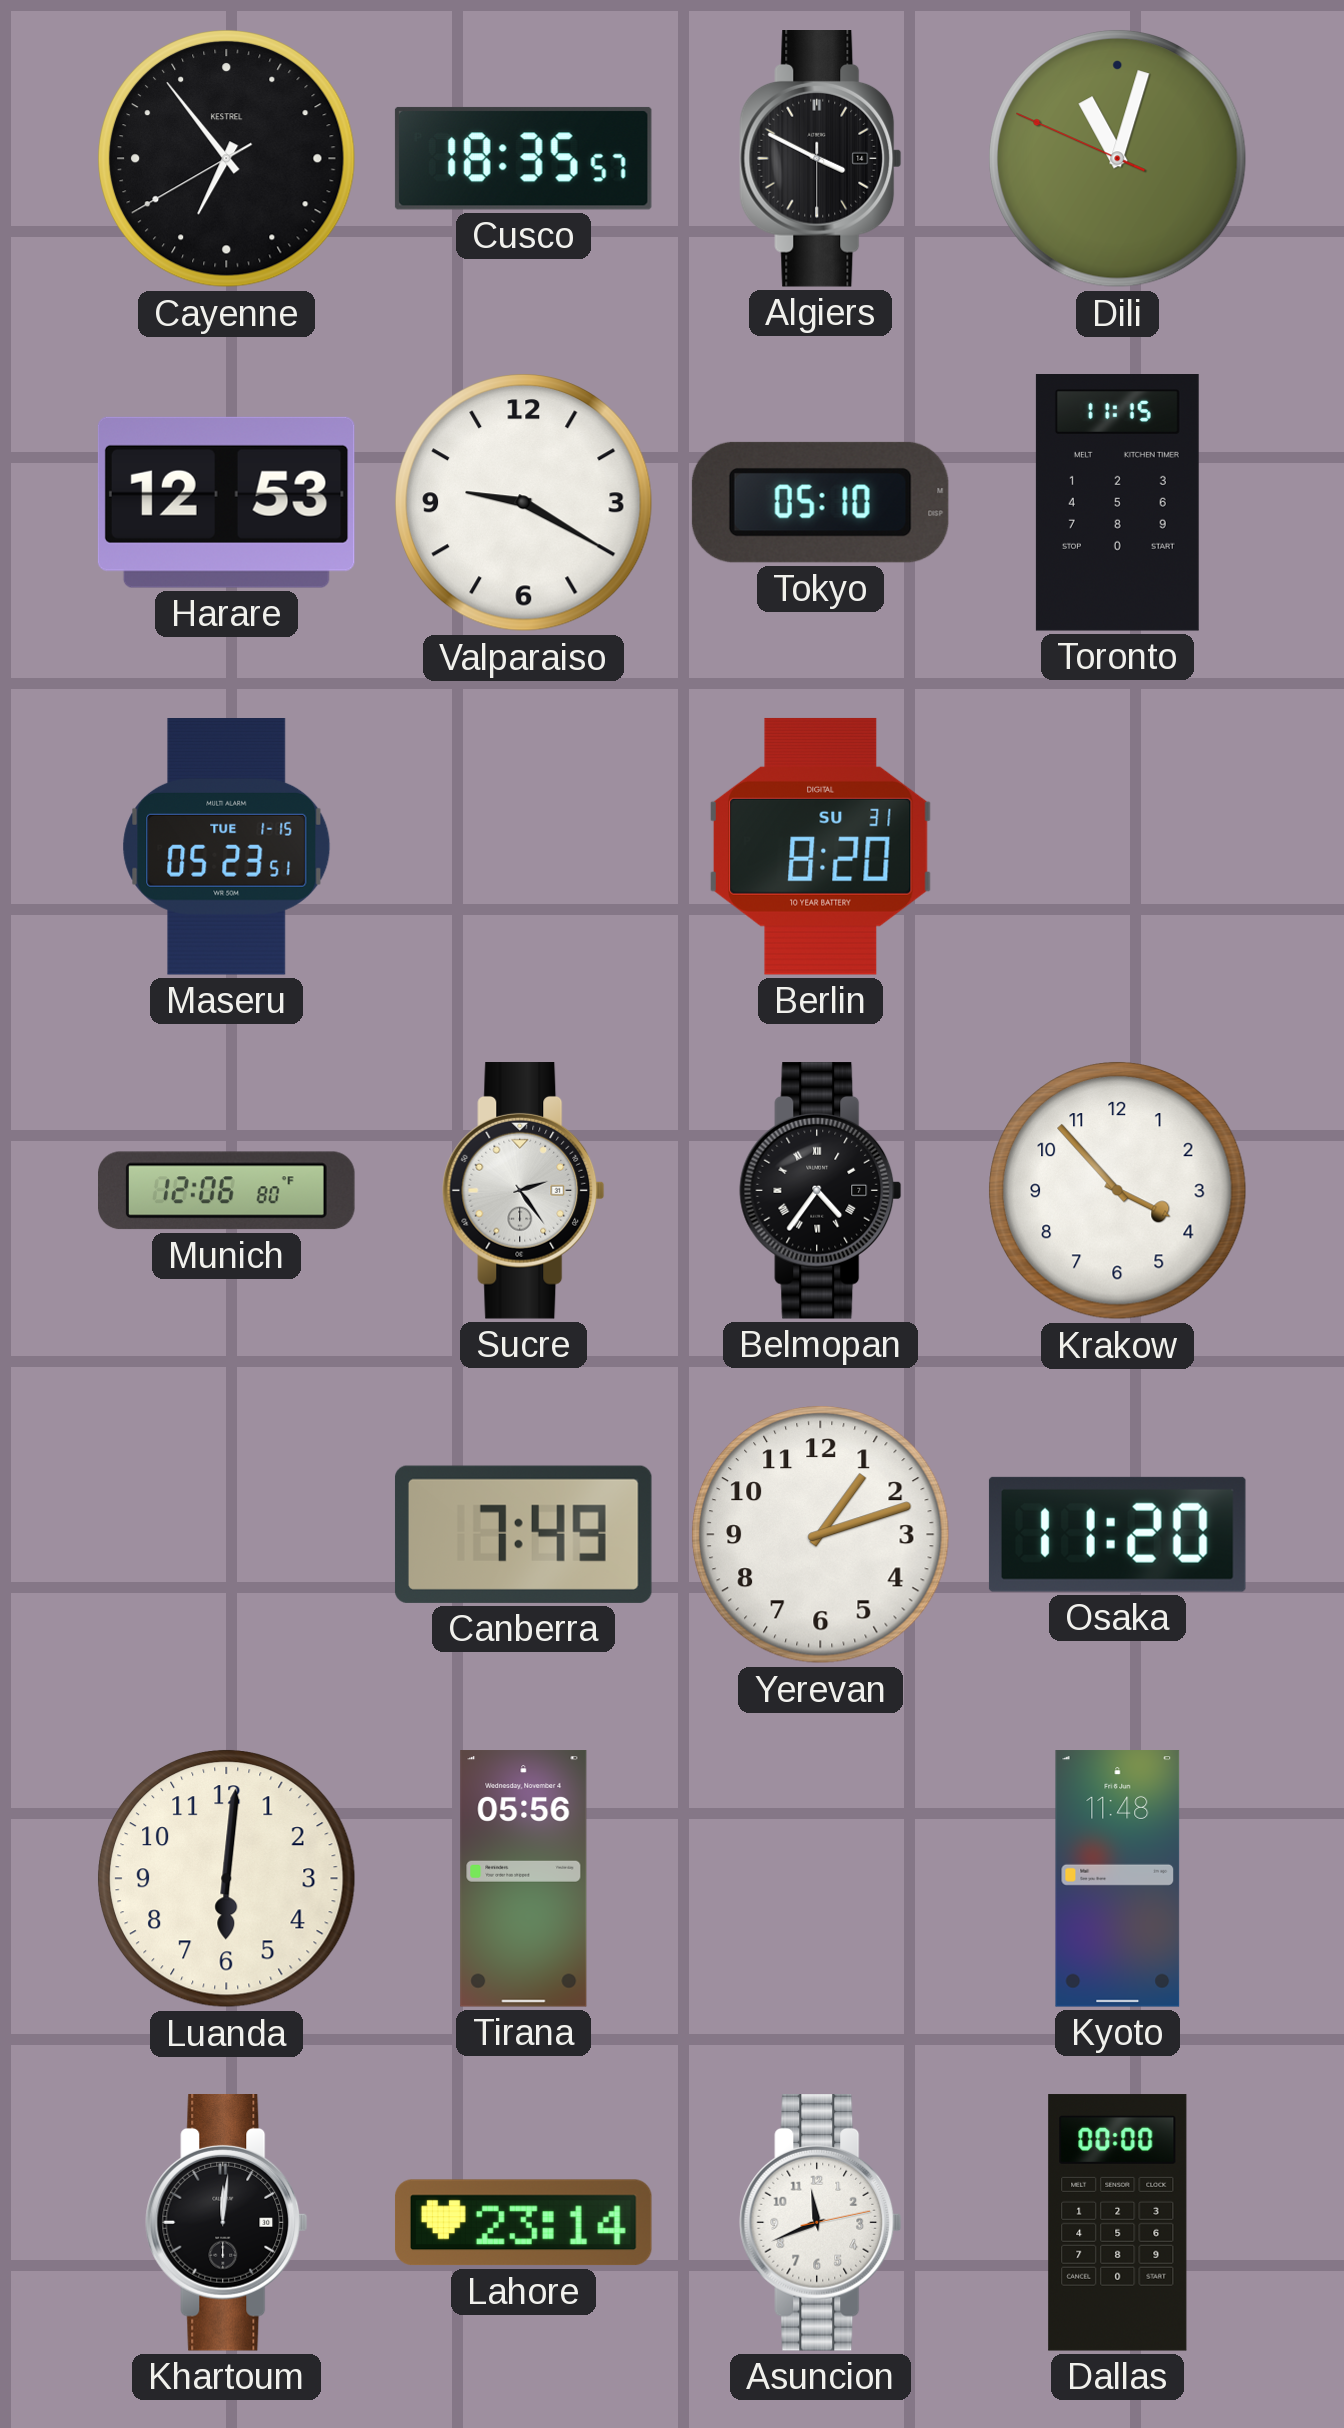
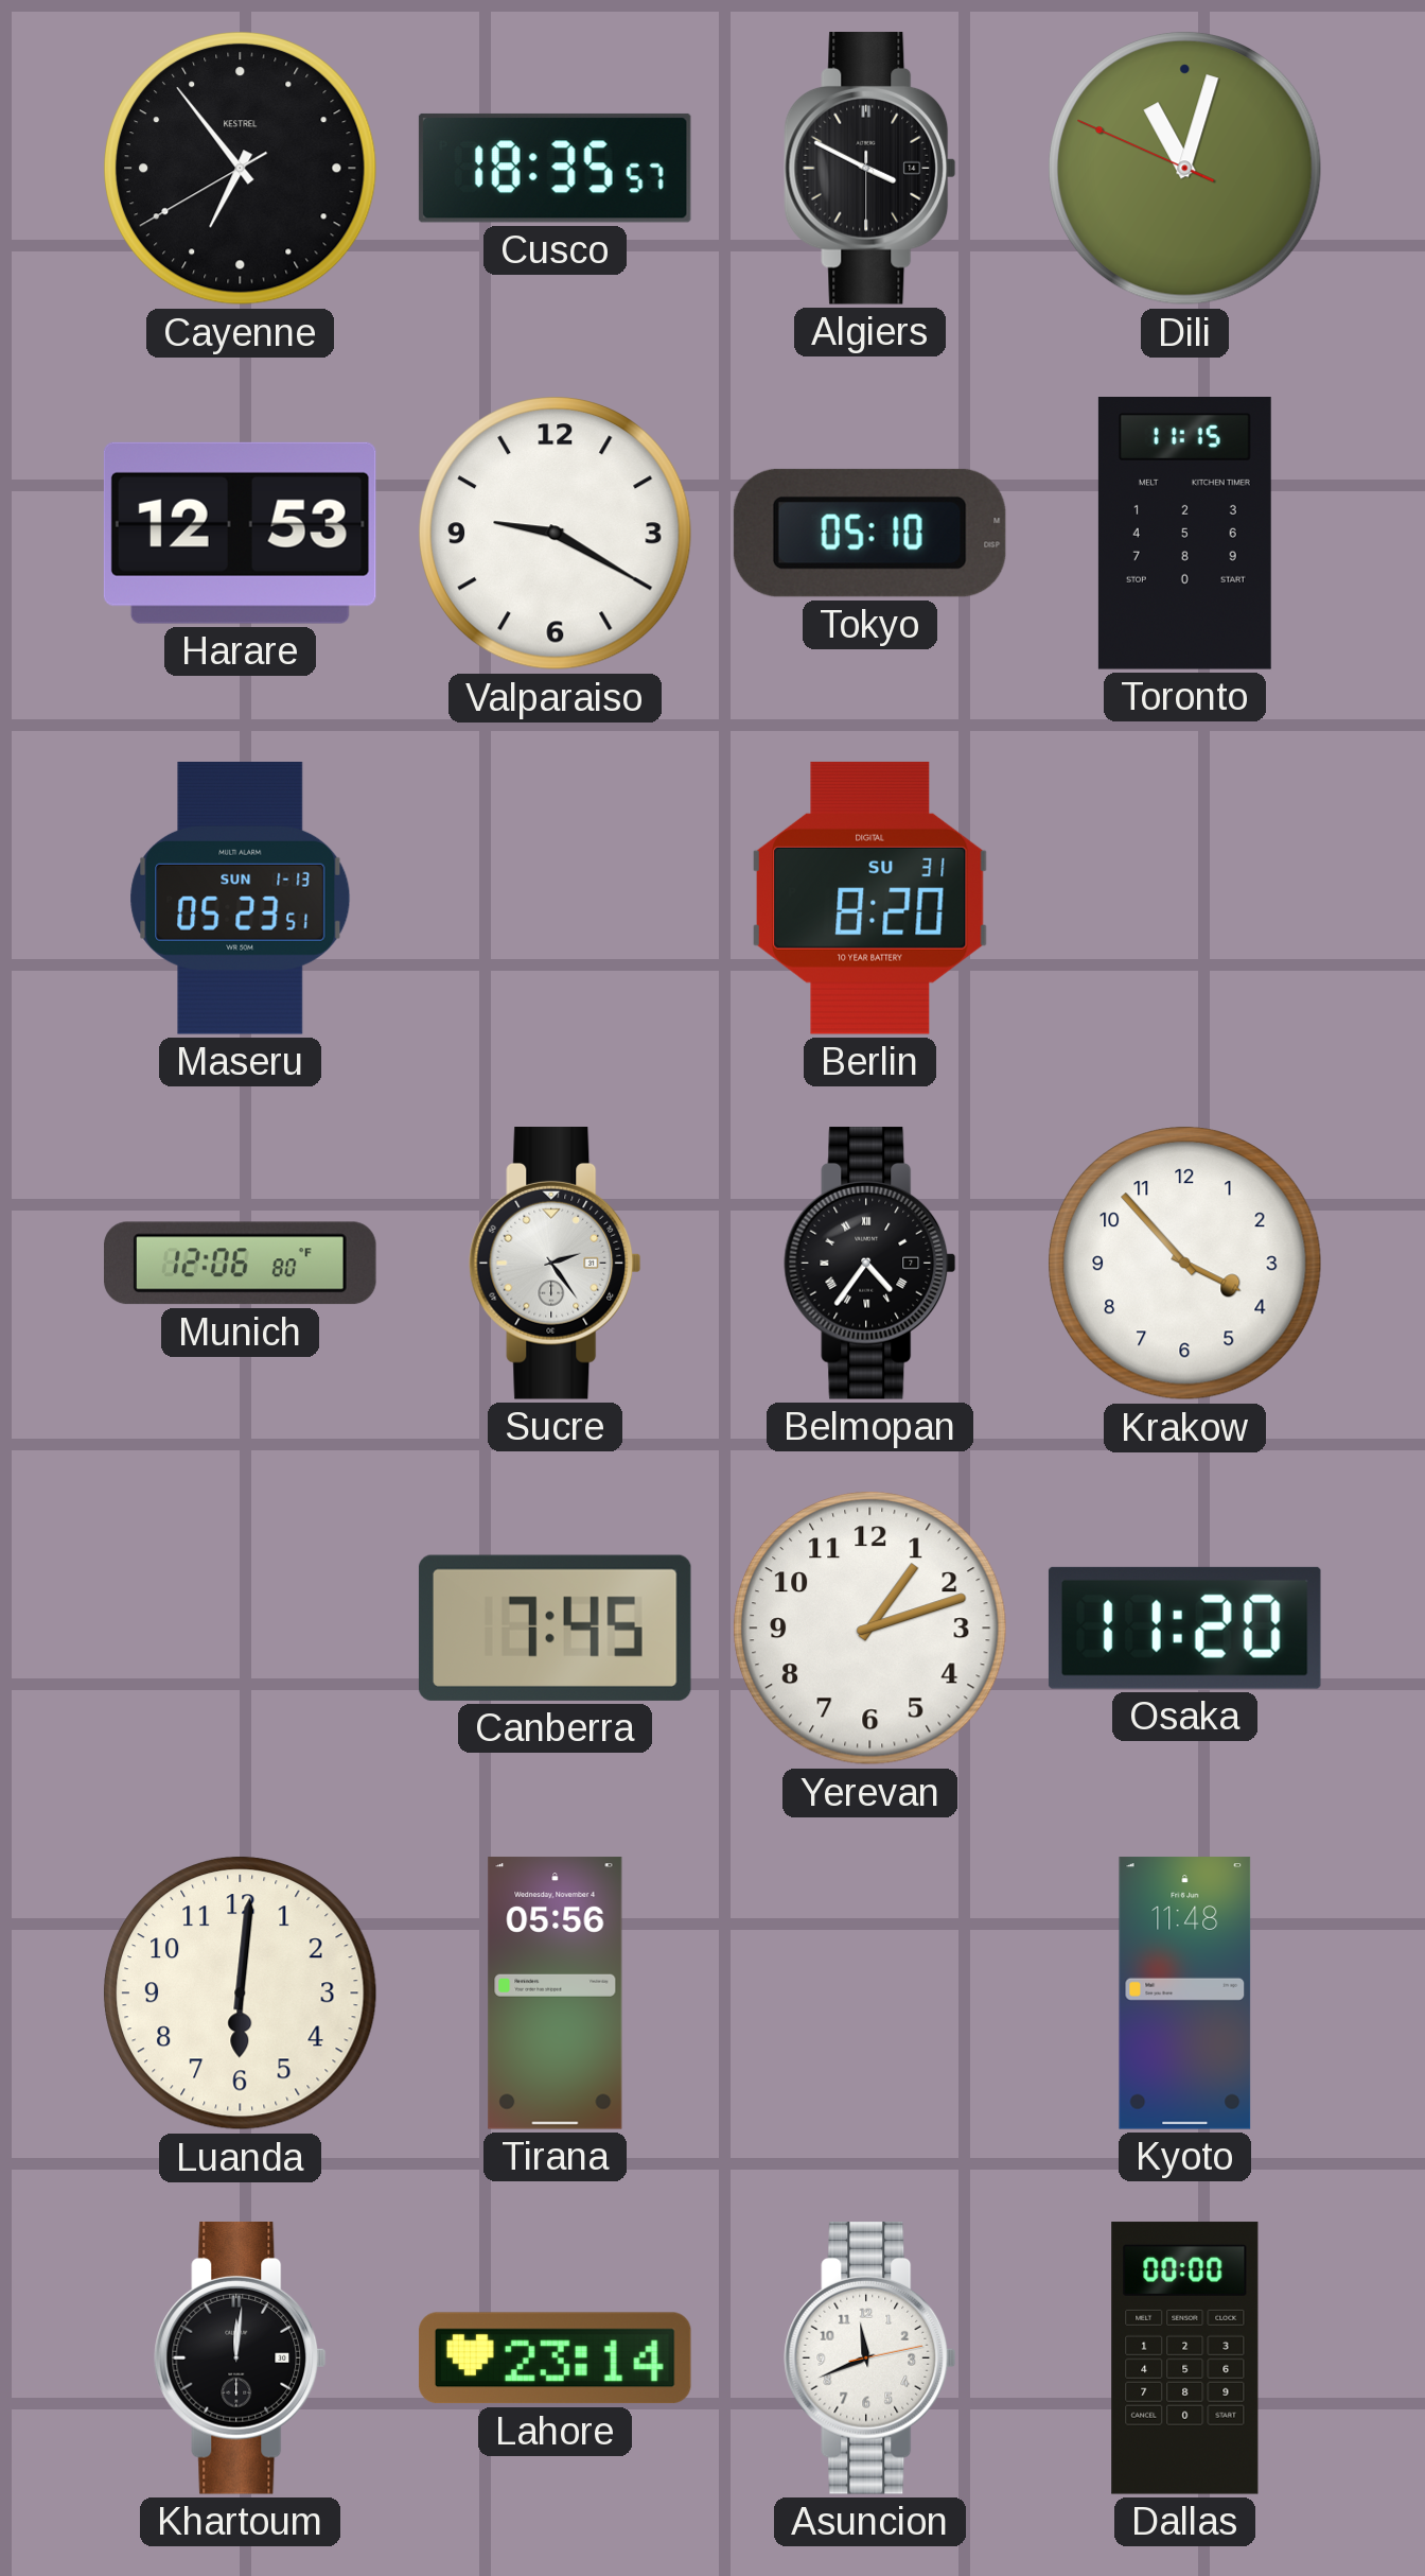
Maseru date: TUE 1-15 -> SUN 1-13 (241, 899)
Canberra: 7:49 -> 7:45 (555, 1628)
